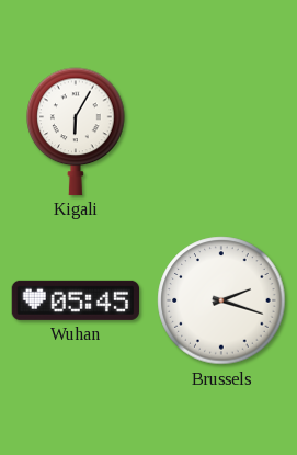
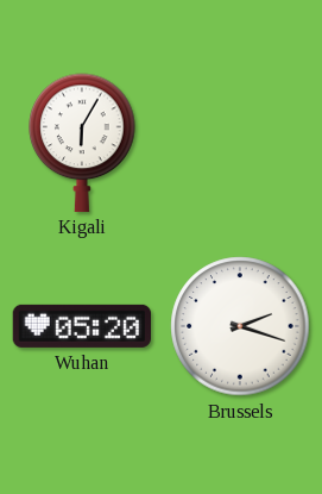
Wuhan: 05:45 -> 05:20 (81, 326)
